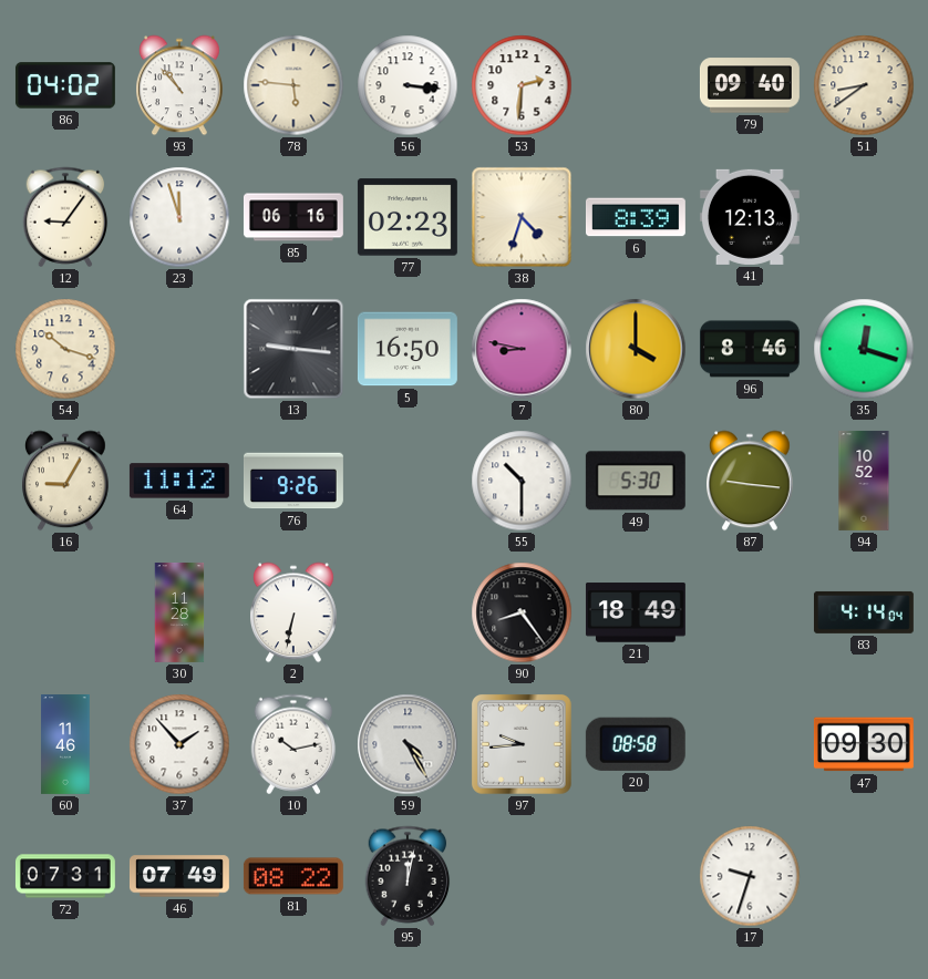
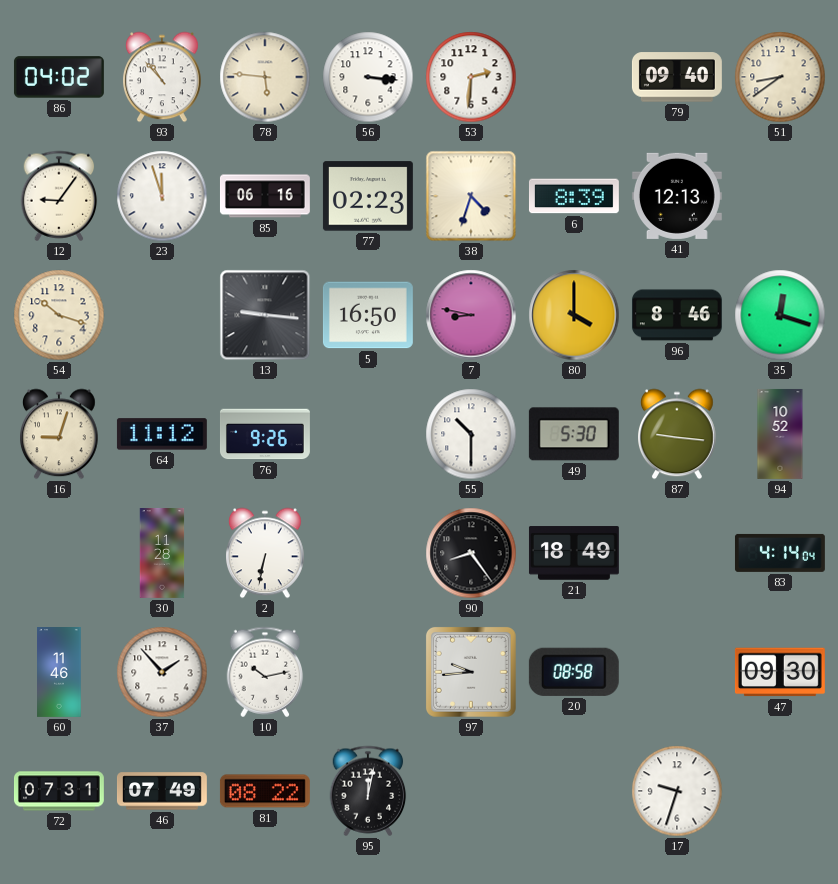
16: 9:05 -> 9:03 (60, 434)
59: 4:25 -> none (408, 744)
